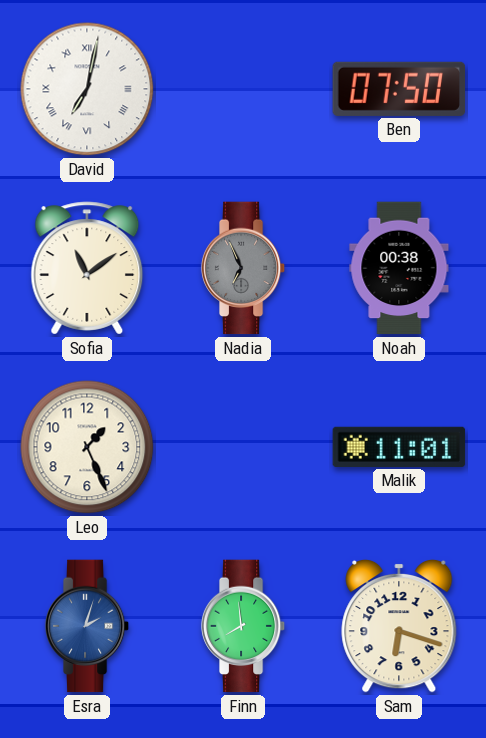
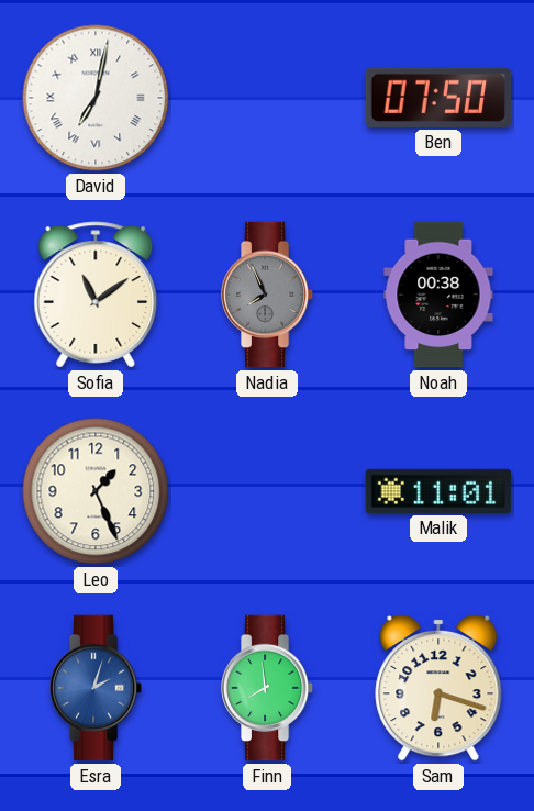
Nadia: 6:56 -> 7:56 (267, 295)
